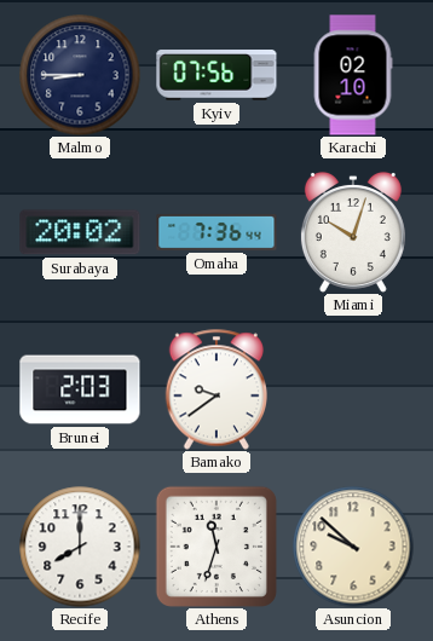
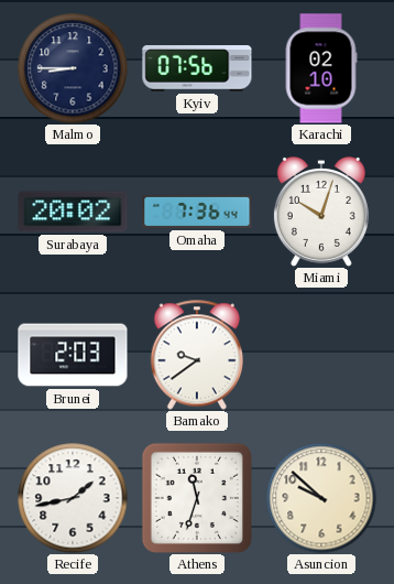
Recife: 8:00 -> 1:43 (73, 498)
